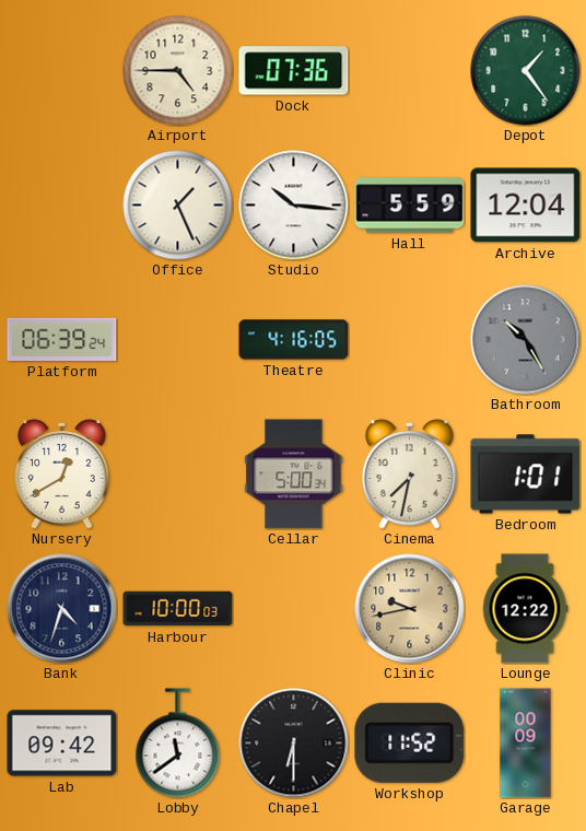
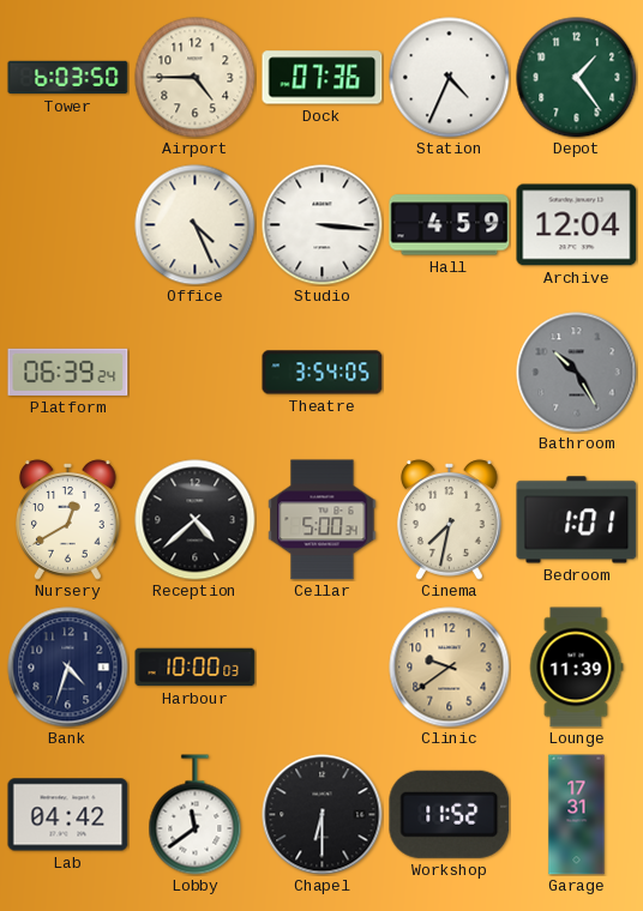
Tower: none -> 6:03 (68, 78)
Station: none -> 4:34 (450, 78)
Office: 1:26 -> 4:26 (196, 225)
Studio: 10:16 -> 3:16 (323, 225)
Hall: 5:59 -> 4:59 (450, 225)
Theatre: 4:16 -> 3:54 (323, 373)
Reception: none -> 4:38 (196, 520)
Clinic: 9:43 -> 9:39 (450, 668)
Lounge: 12:22 -> 11:39 (576, 668)
Lab: 09:42 -> 04:42 (68, 815)
Garage: 00:09 -> 17:31 (577, 815)
